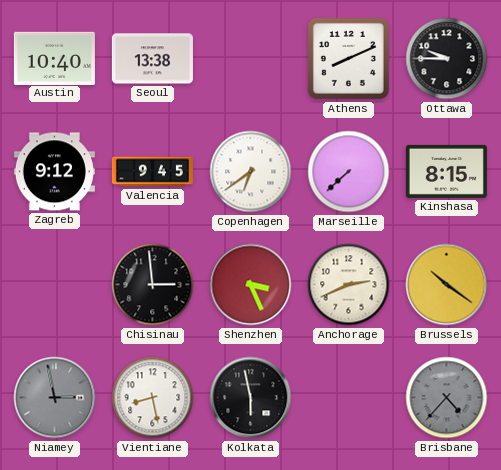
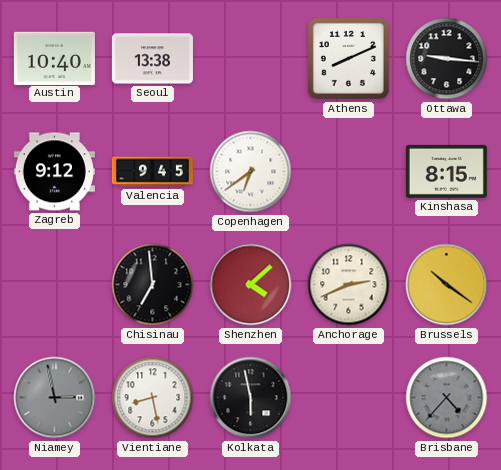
Ottawa: 9:45 -> 9:16 (447, 59)
Marseille: 7:38 -> none (349, 172)
Chisinau: 2:59 -> 6:59 (153, 285)
Shenzhen: 3:26 -> 4:08 (251, 285)
